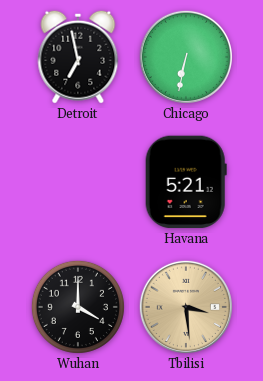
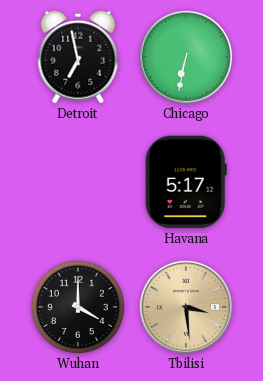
Havana: 5:21 -> 5:17 (186, 182)
